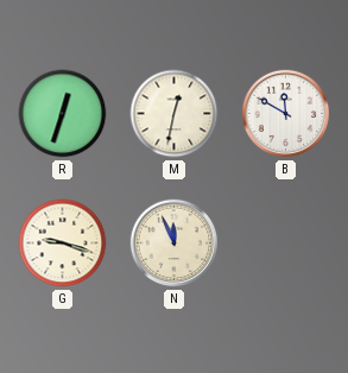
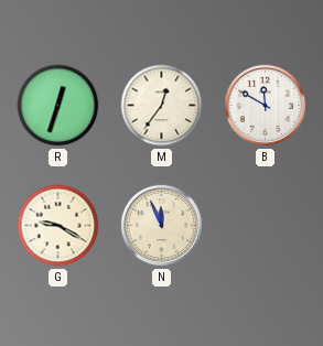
M: 12:32 -> 12:36 (162, 106)
G: 9:18 -> 9:20 (58, 226)
